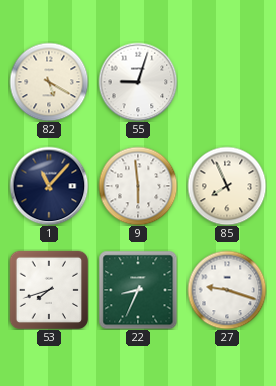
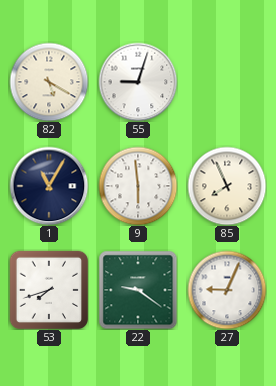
1: 11:07 -> 11:05 (49, 186)
22: 8:34 -> 9:21 (138, 290)
27: 9:18 -> 9:04 (227, 290)
